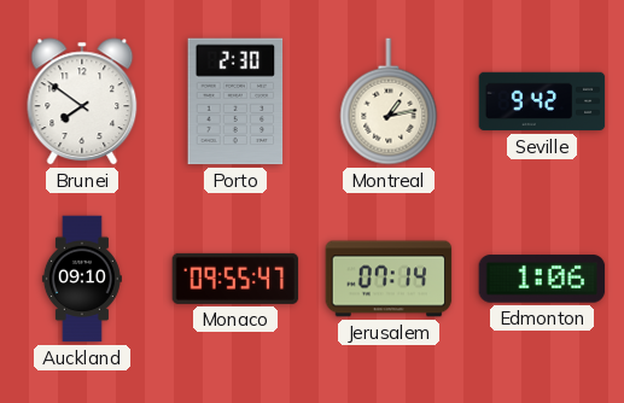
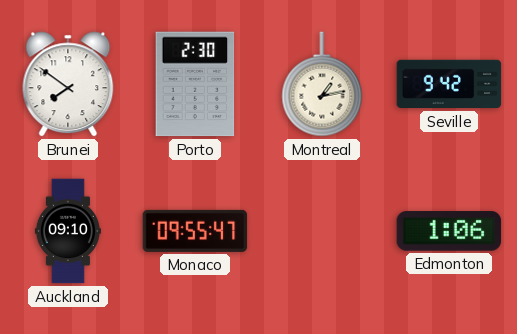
Jerusalem: 07:14 -> none (389, 279)
